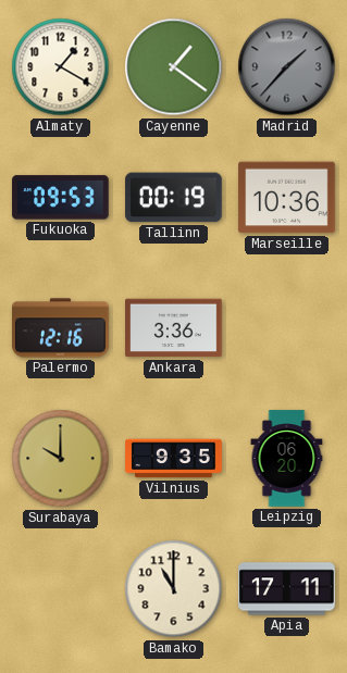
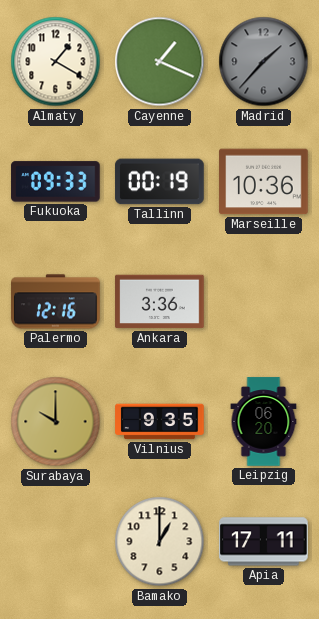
Cayenne: 1:21 -> 1:19 (160, 62)
Fukuoka: 09:53 -> 09:33 (56, 182)
Bamako: 11:00 -> 1:00 (160, 542)
